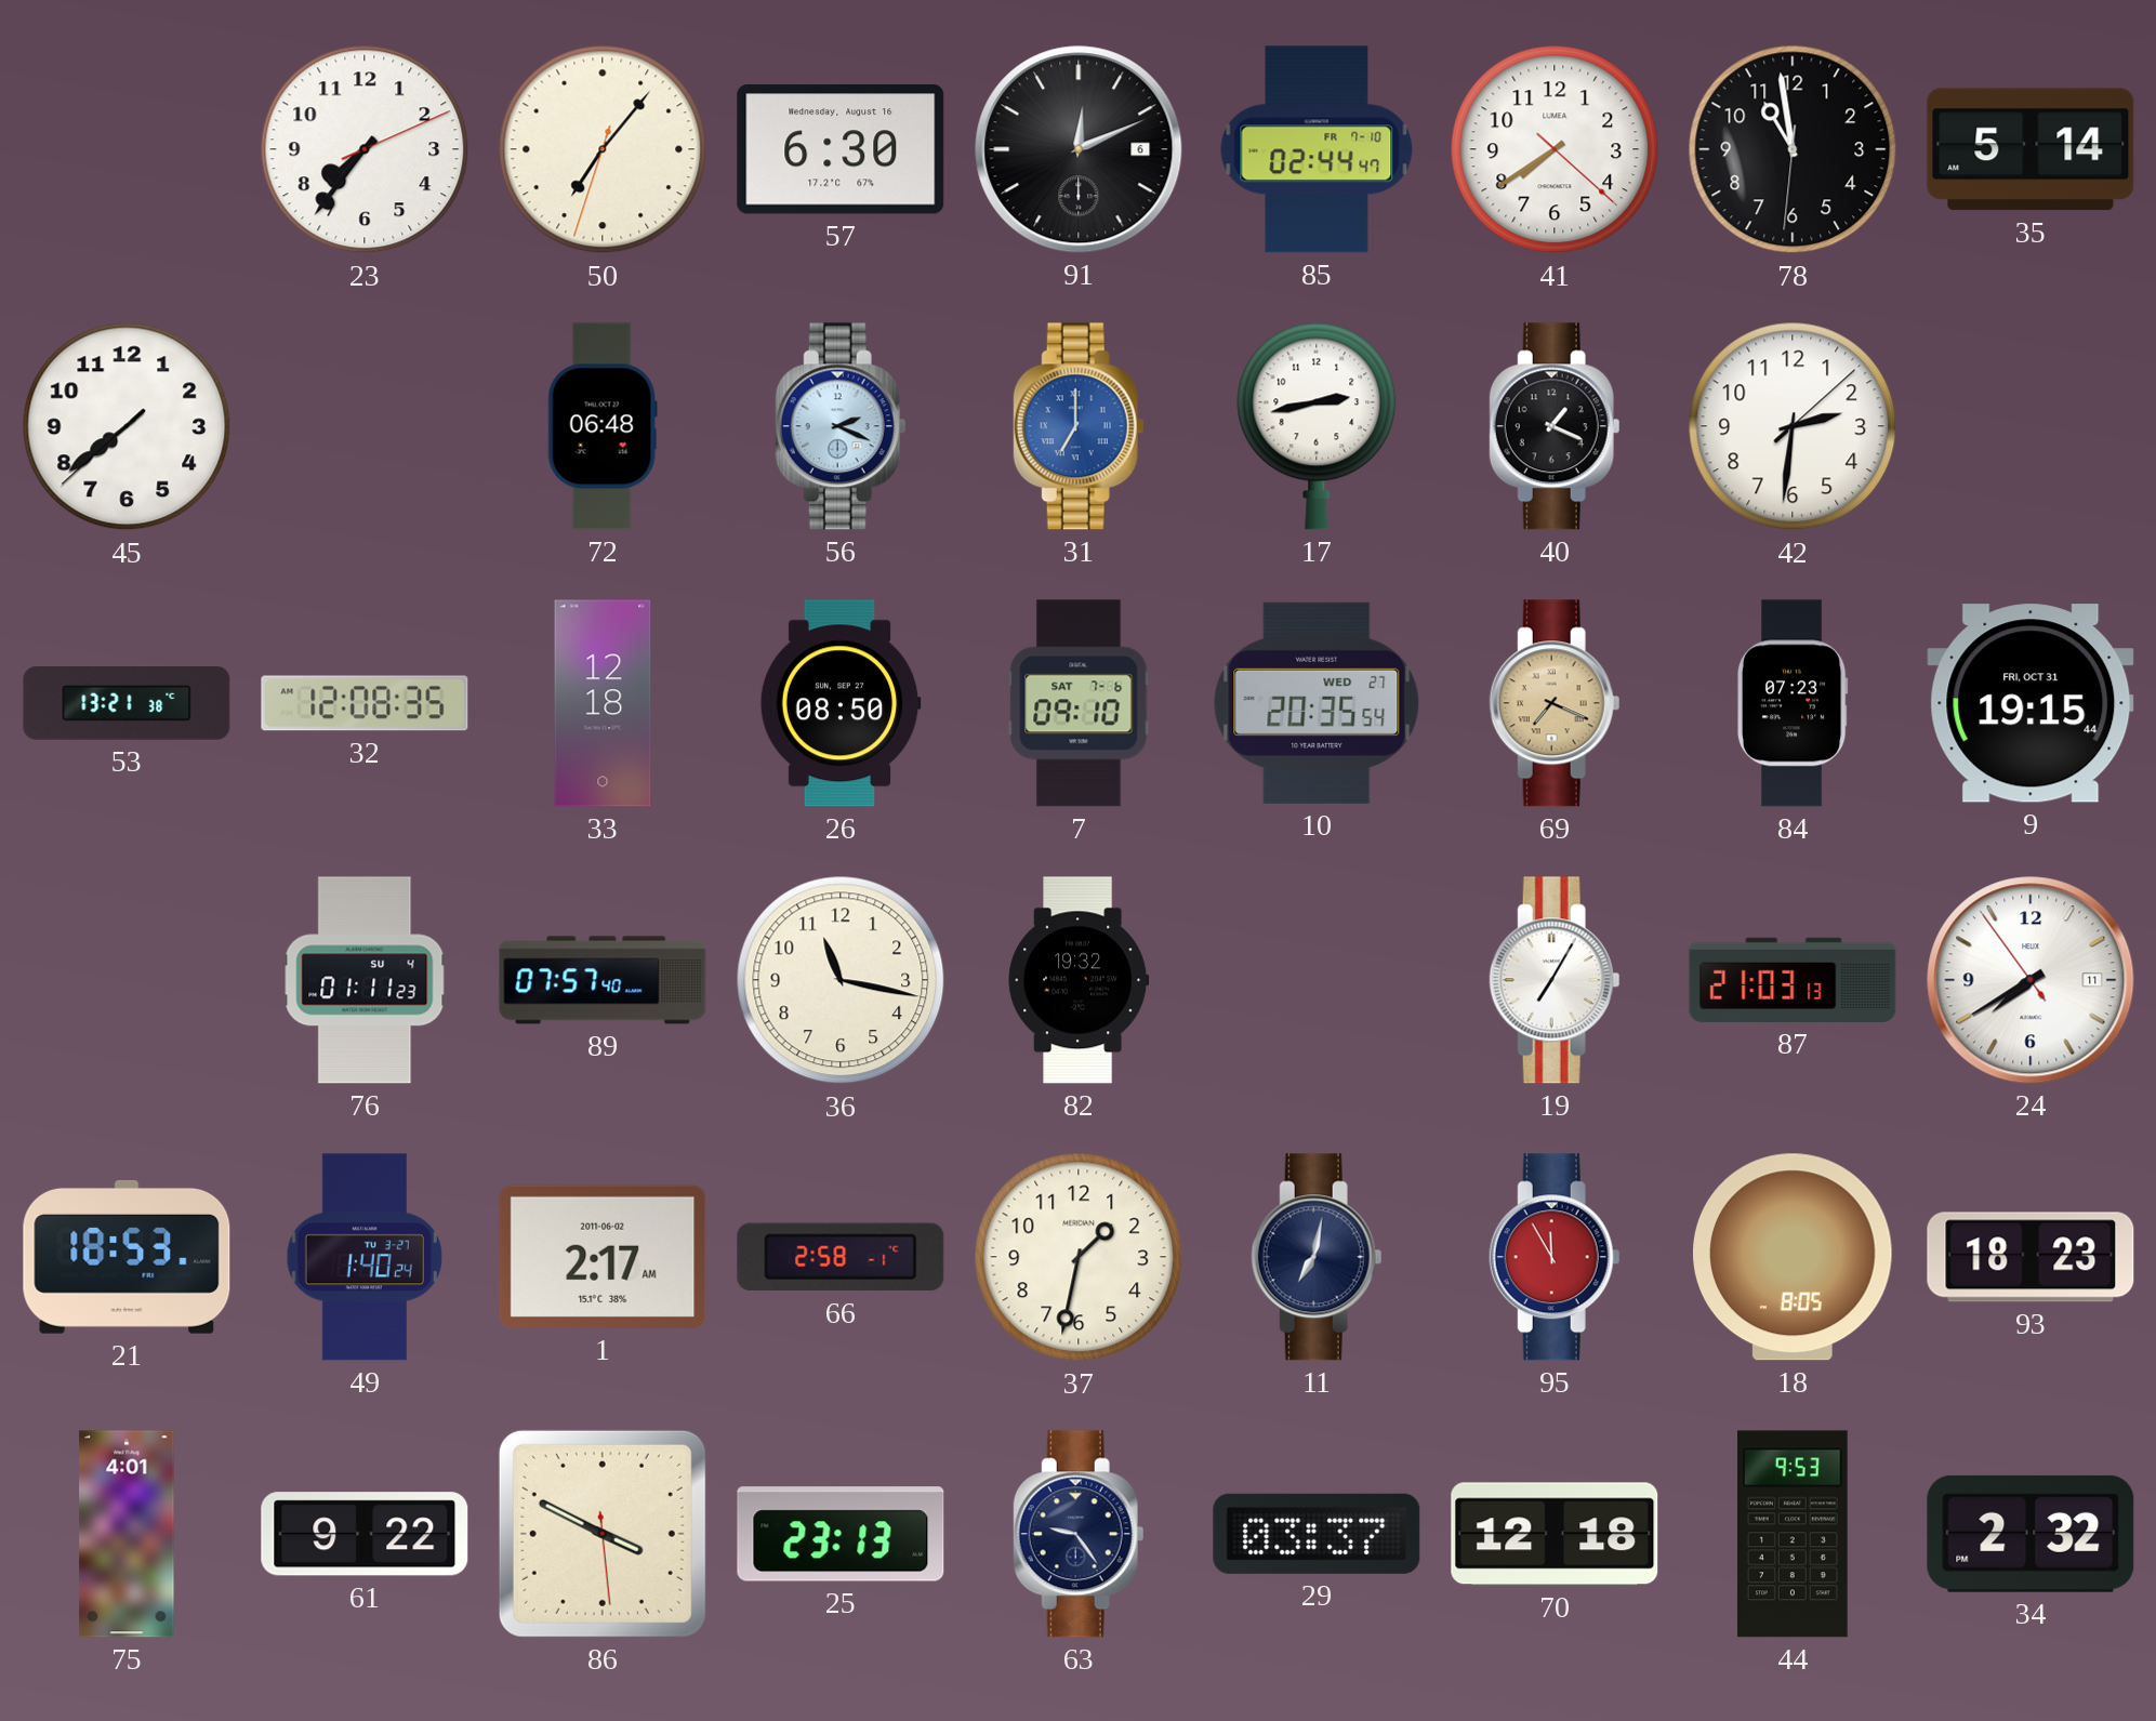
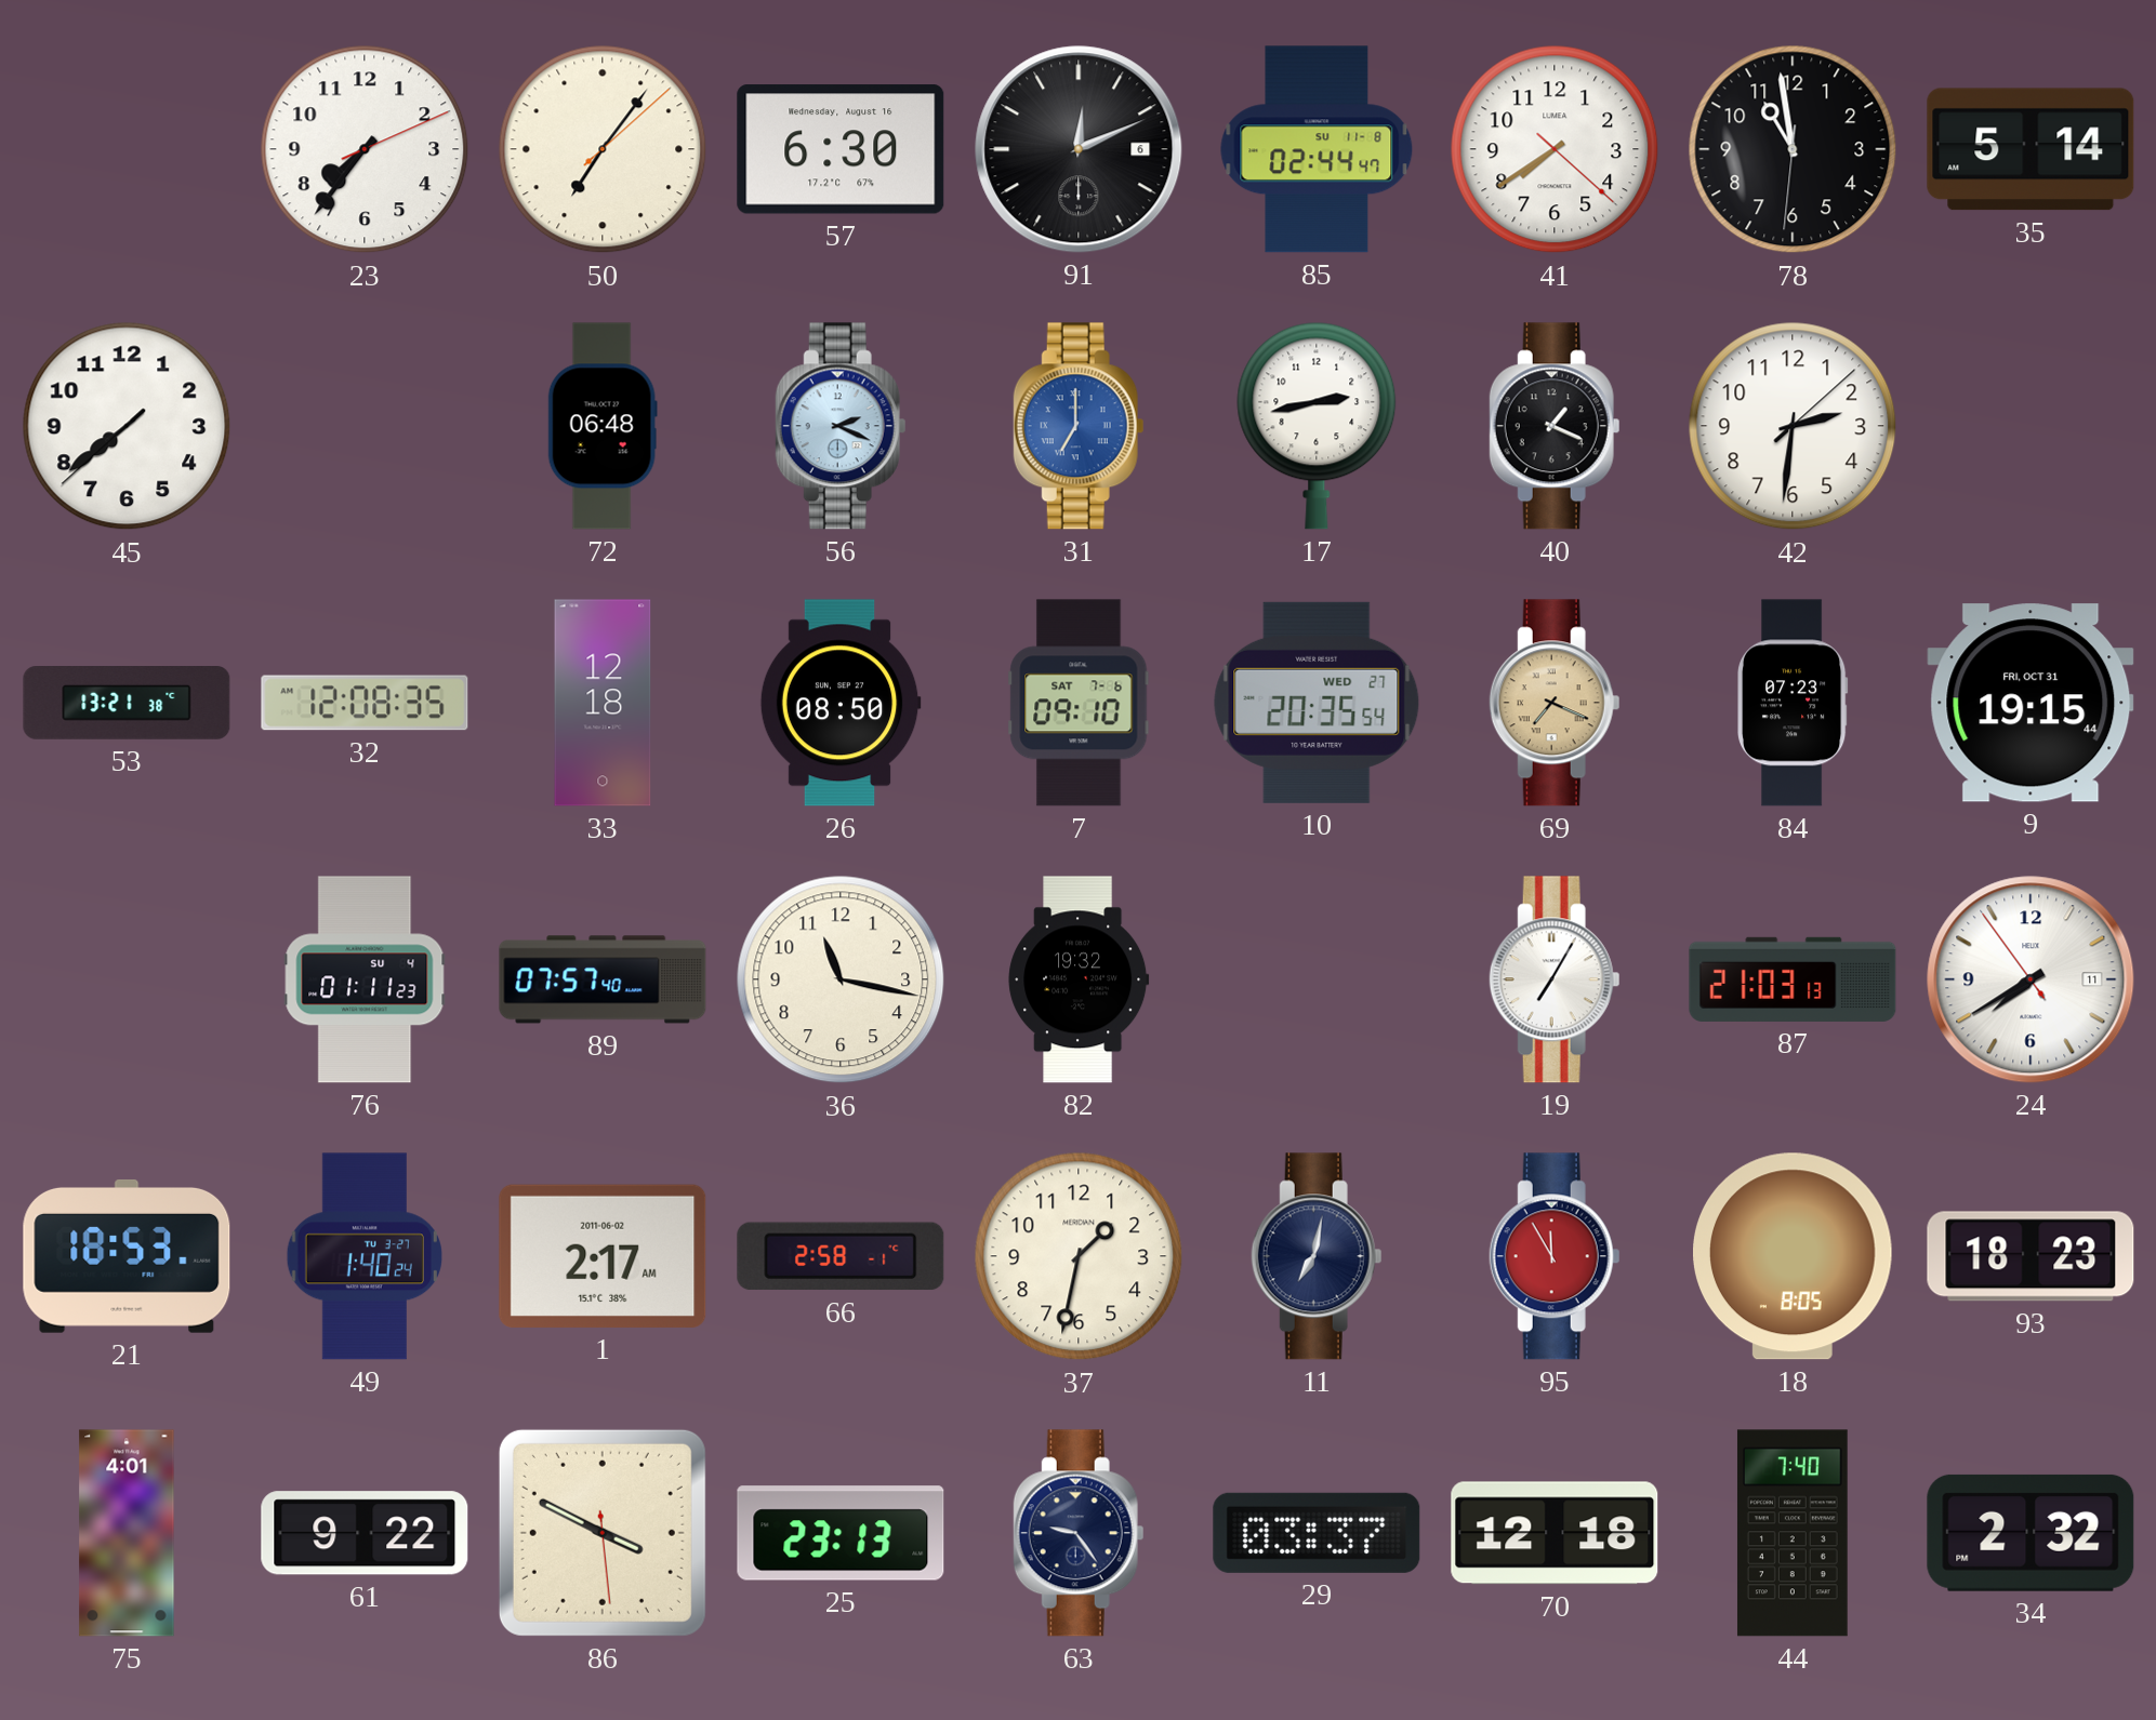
50: 7:06:33 -> 7:06:08 (603, 149)
85 date: FR 7-10 -> SU 11-8 (1317, 149)
44: 9:53 -> 7:40 (1793, 1533)
